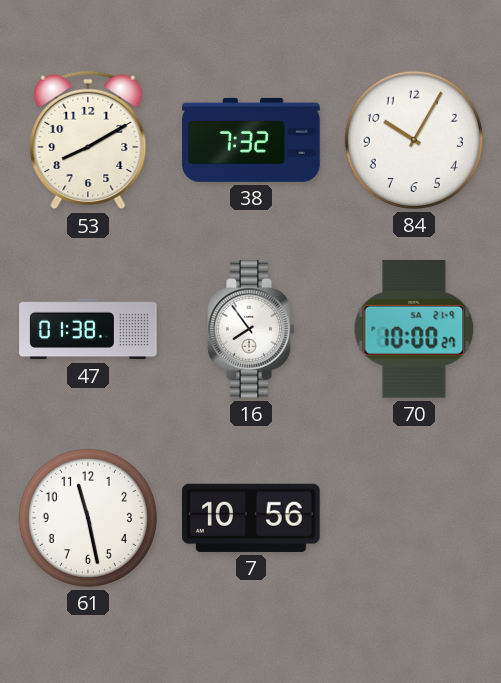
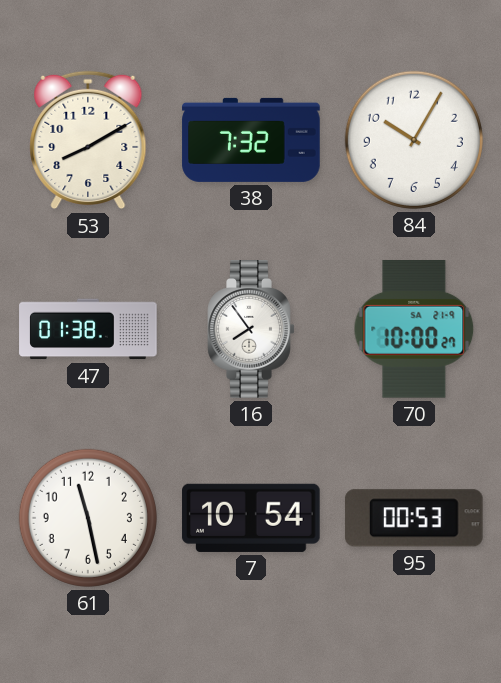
7: 10:56 -> 10:54 (251, 518)
95: none -> 00:53 (414, 518)
